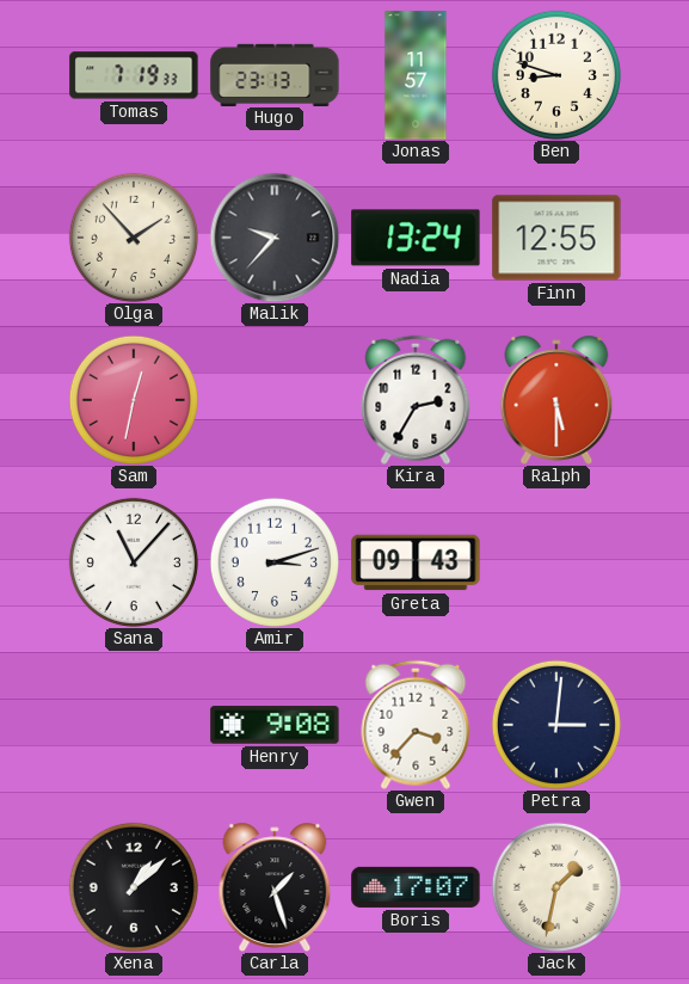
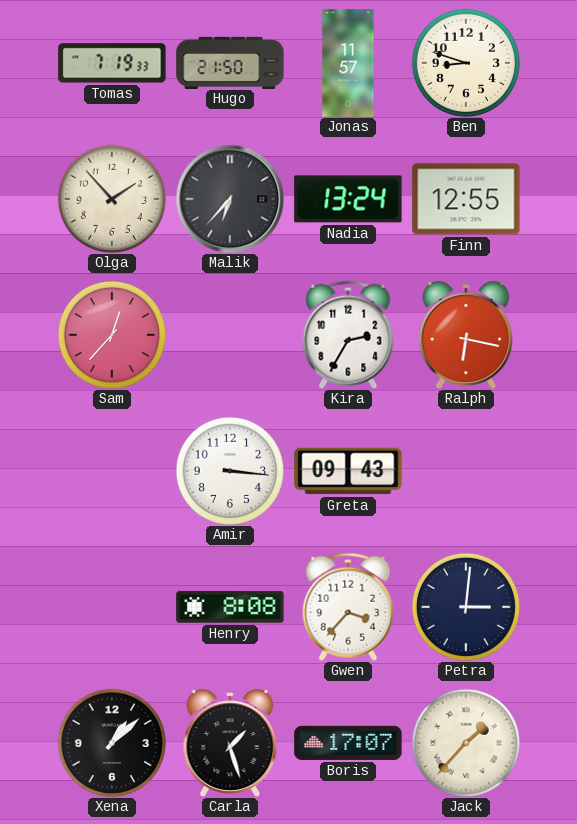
Hugo: 23:13 -> 21:50 (230, 62)
Malik: 9:37 -> 6:37 (230, 199)
Sam: 12:32 -> 12:37 (112, 335)
Ralph: 5:30 -> 6:17 (466, 335)
Sana: 11:07 -> none (134, 562)
Amir: 3:12 -> 3:16 (230, 471)
Henry: 9:08 -> 8:08 (230, 607)
Jack: 1:32 -> 1:37 (466, 743)
